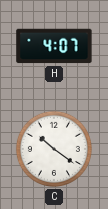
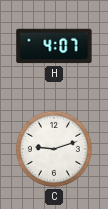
C: 10:21 -> 9:12 (54, 149)
